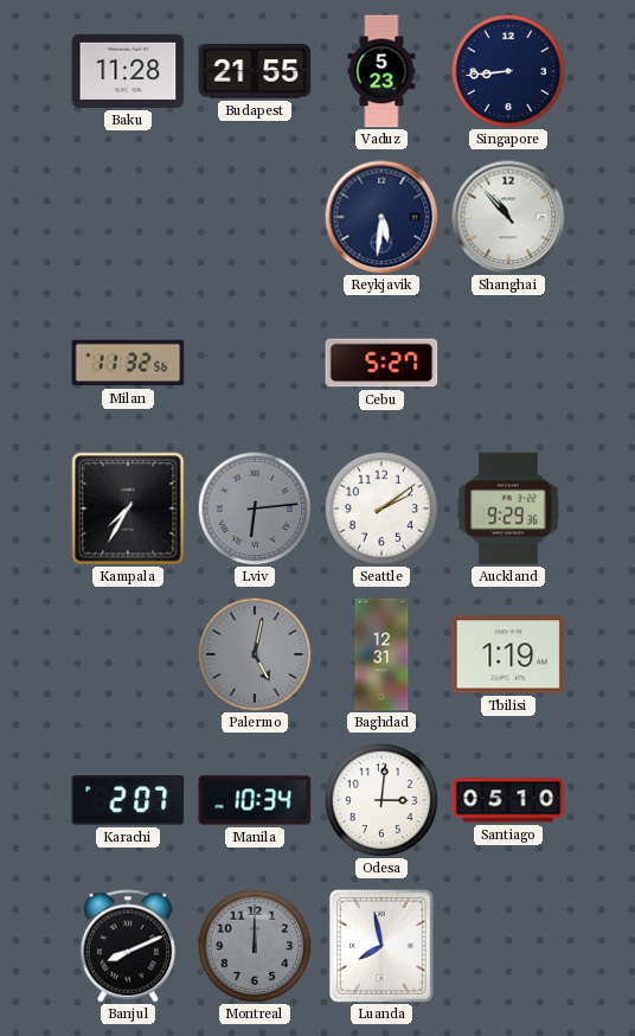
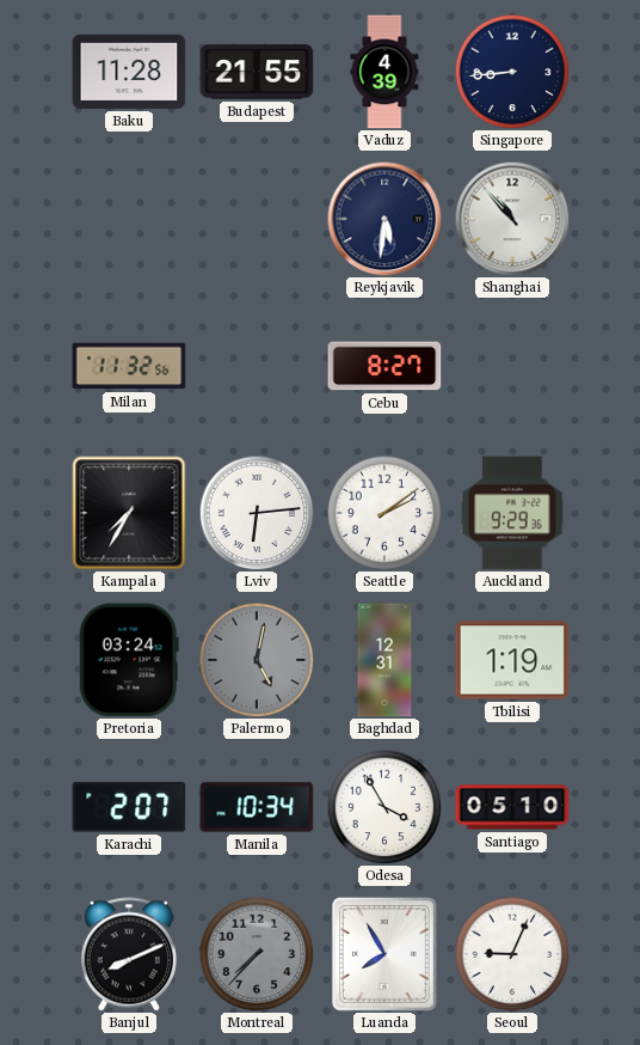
Vaduz: 5:23 -> 4:39 (384, 72)
Cebu: 5:27 -> 8:27 (384, 366)
Lviv dial: grey -> white (257, 513)
Pretoria: none -> 03:24 (129, 660)
Odesa: 3:01 -> 3:55 (384, 807)
Montreal: 12:00 -> 7:37 (257, 954)
Luanda: 7:58 -> 7:55 (384, 954)
Seoul: none -> 9:04 (512, 954)
